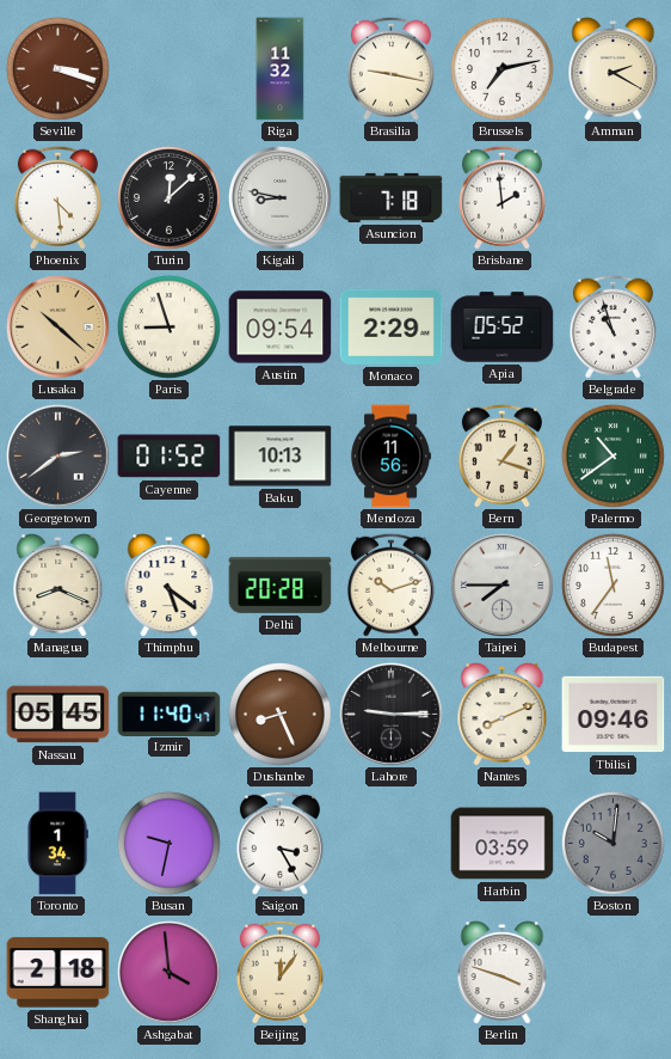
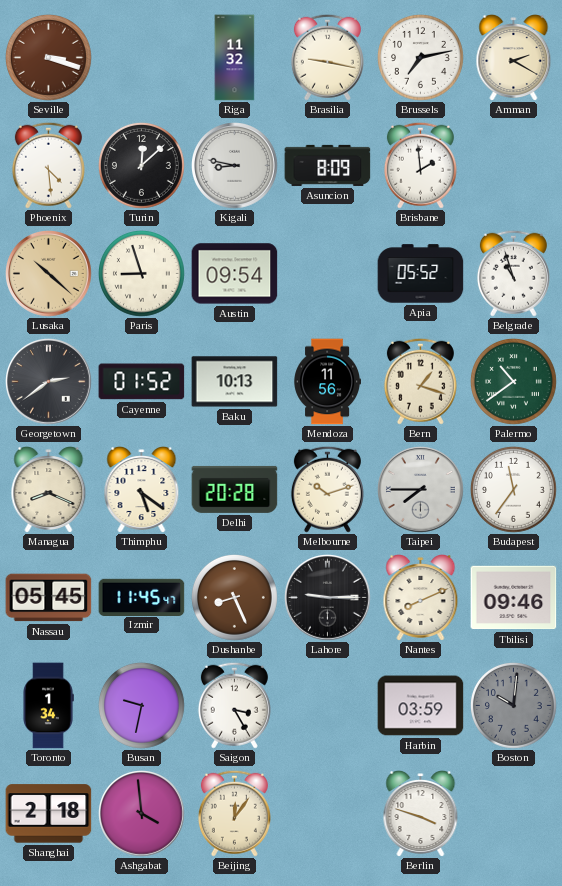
Asuncion: 7:18 -> 8:09 (328, 165)
Monaco: 2:29 -> none (392, 326)
Izmir: 11:40 -> 11:45 (142, 597)
